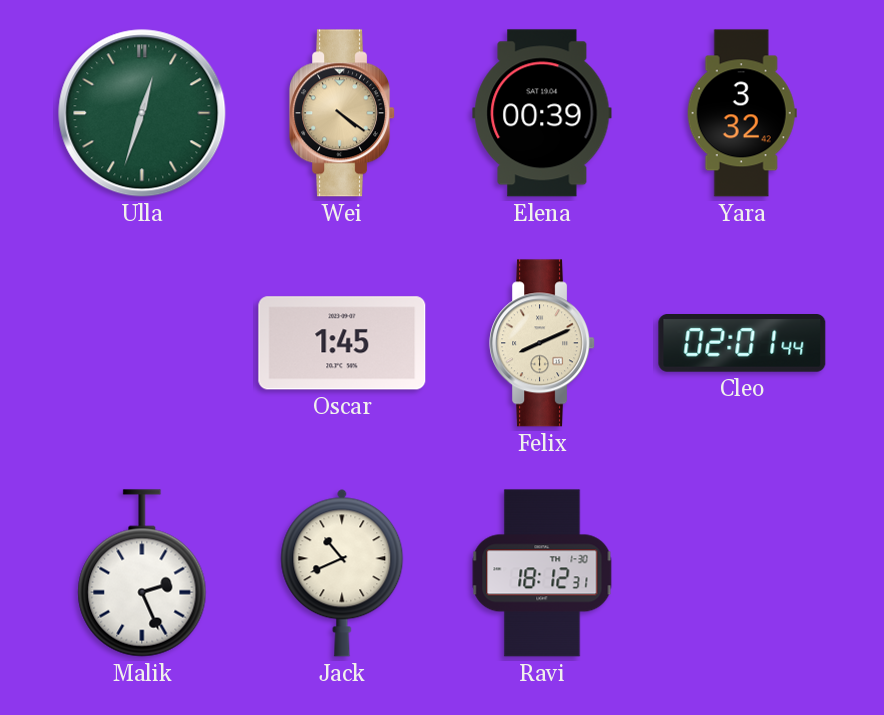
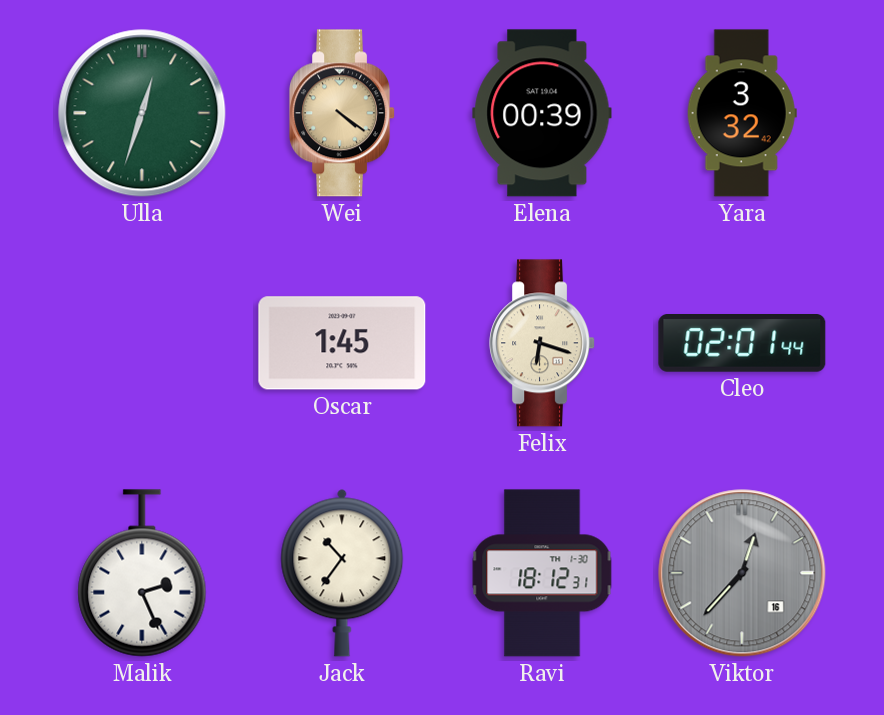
Felix: 8:11 -> 6:18 (543, 343)
Jack: 10:41 -> 10:36 (342, 573)
Viktor: none -> 12:37 (742, 573)
